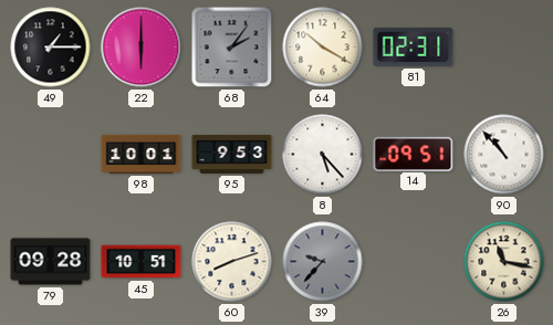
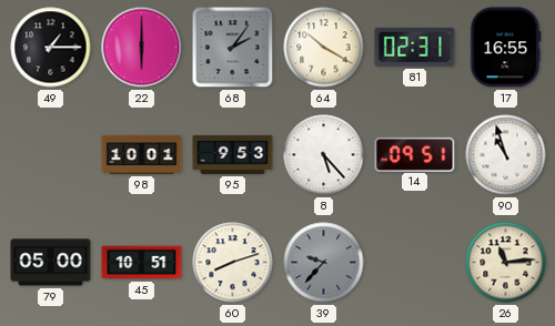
17: none -> 16:55 (506, 48)
90: 10:53 -> 10:57 (506, 155)
79: 09:28 -> 05:00 (51, 263)
26: 11:17 -> 11:14 (506, 263)
